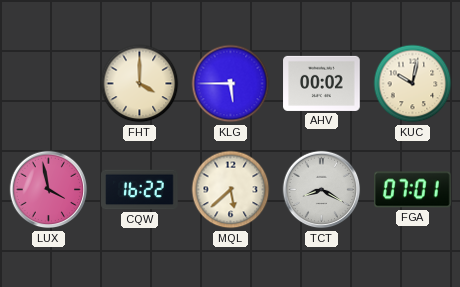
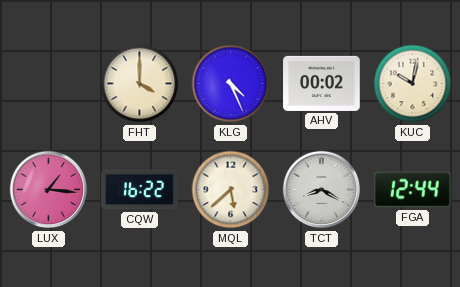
KLG: 5:45 -> 4:26 (231, 84)
LUX: 3:58 -> 1:16 (49, 190)
FGA: 07:01 -> 12:44 (413, 190)
